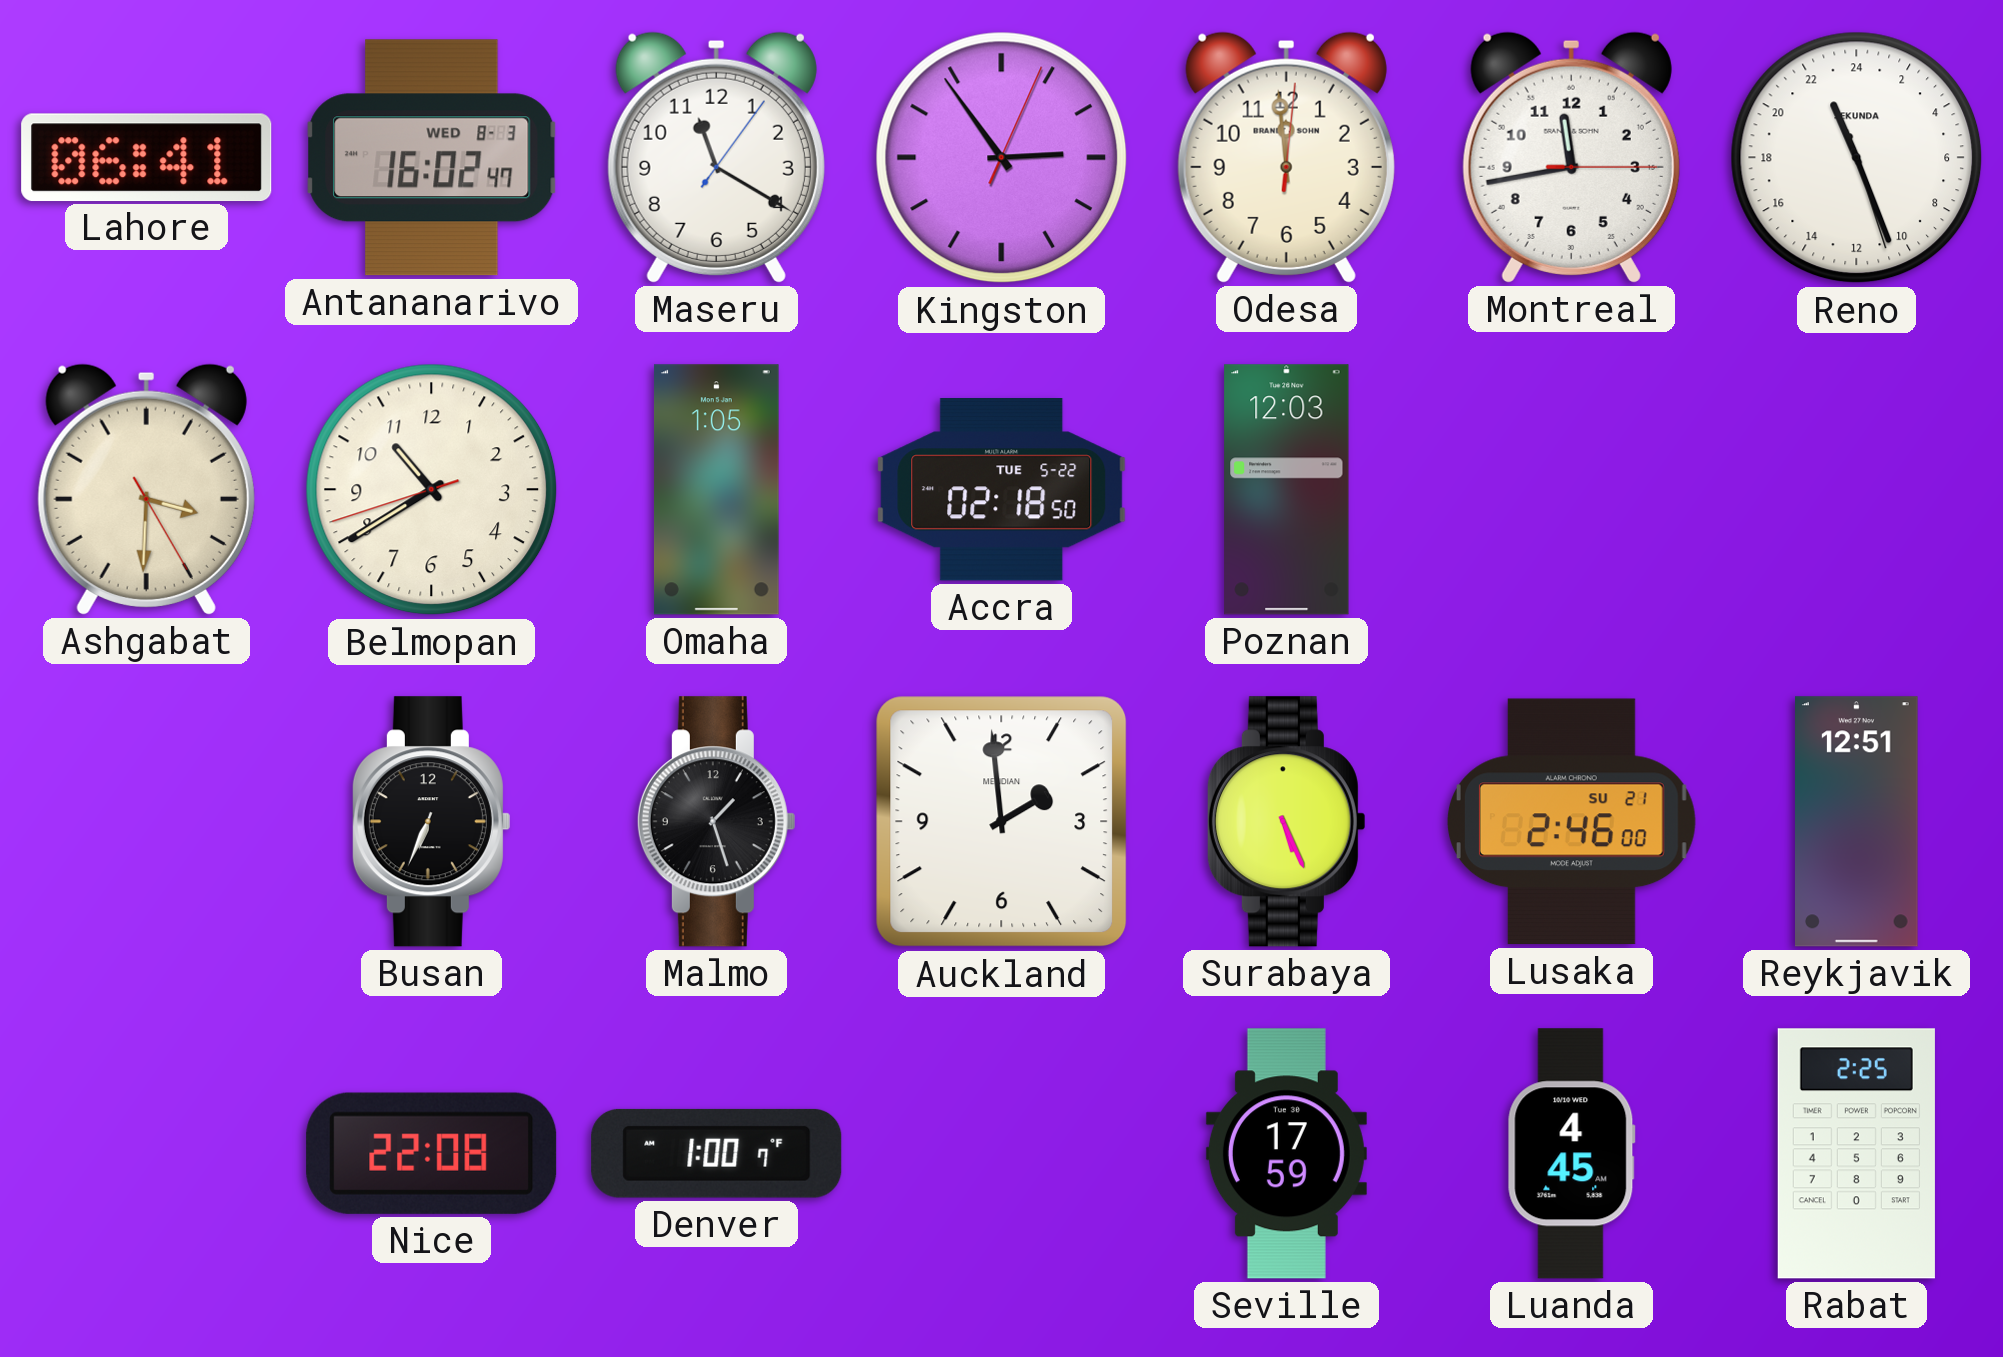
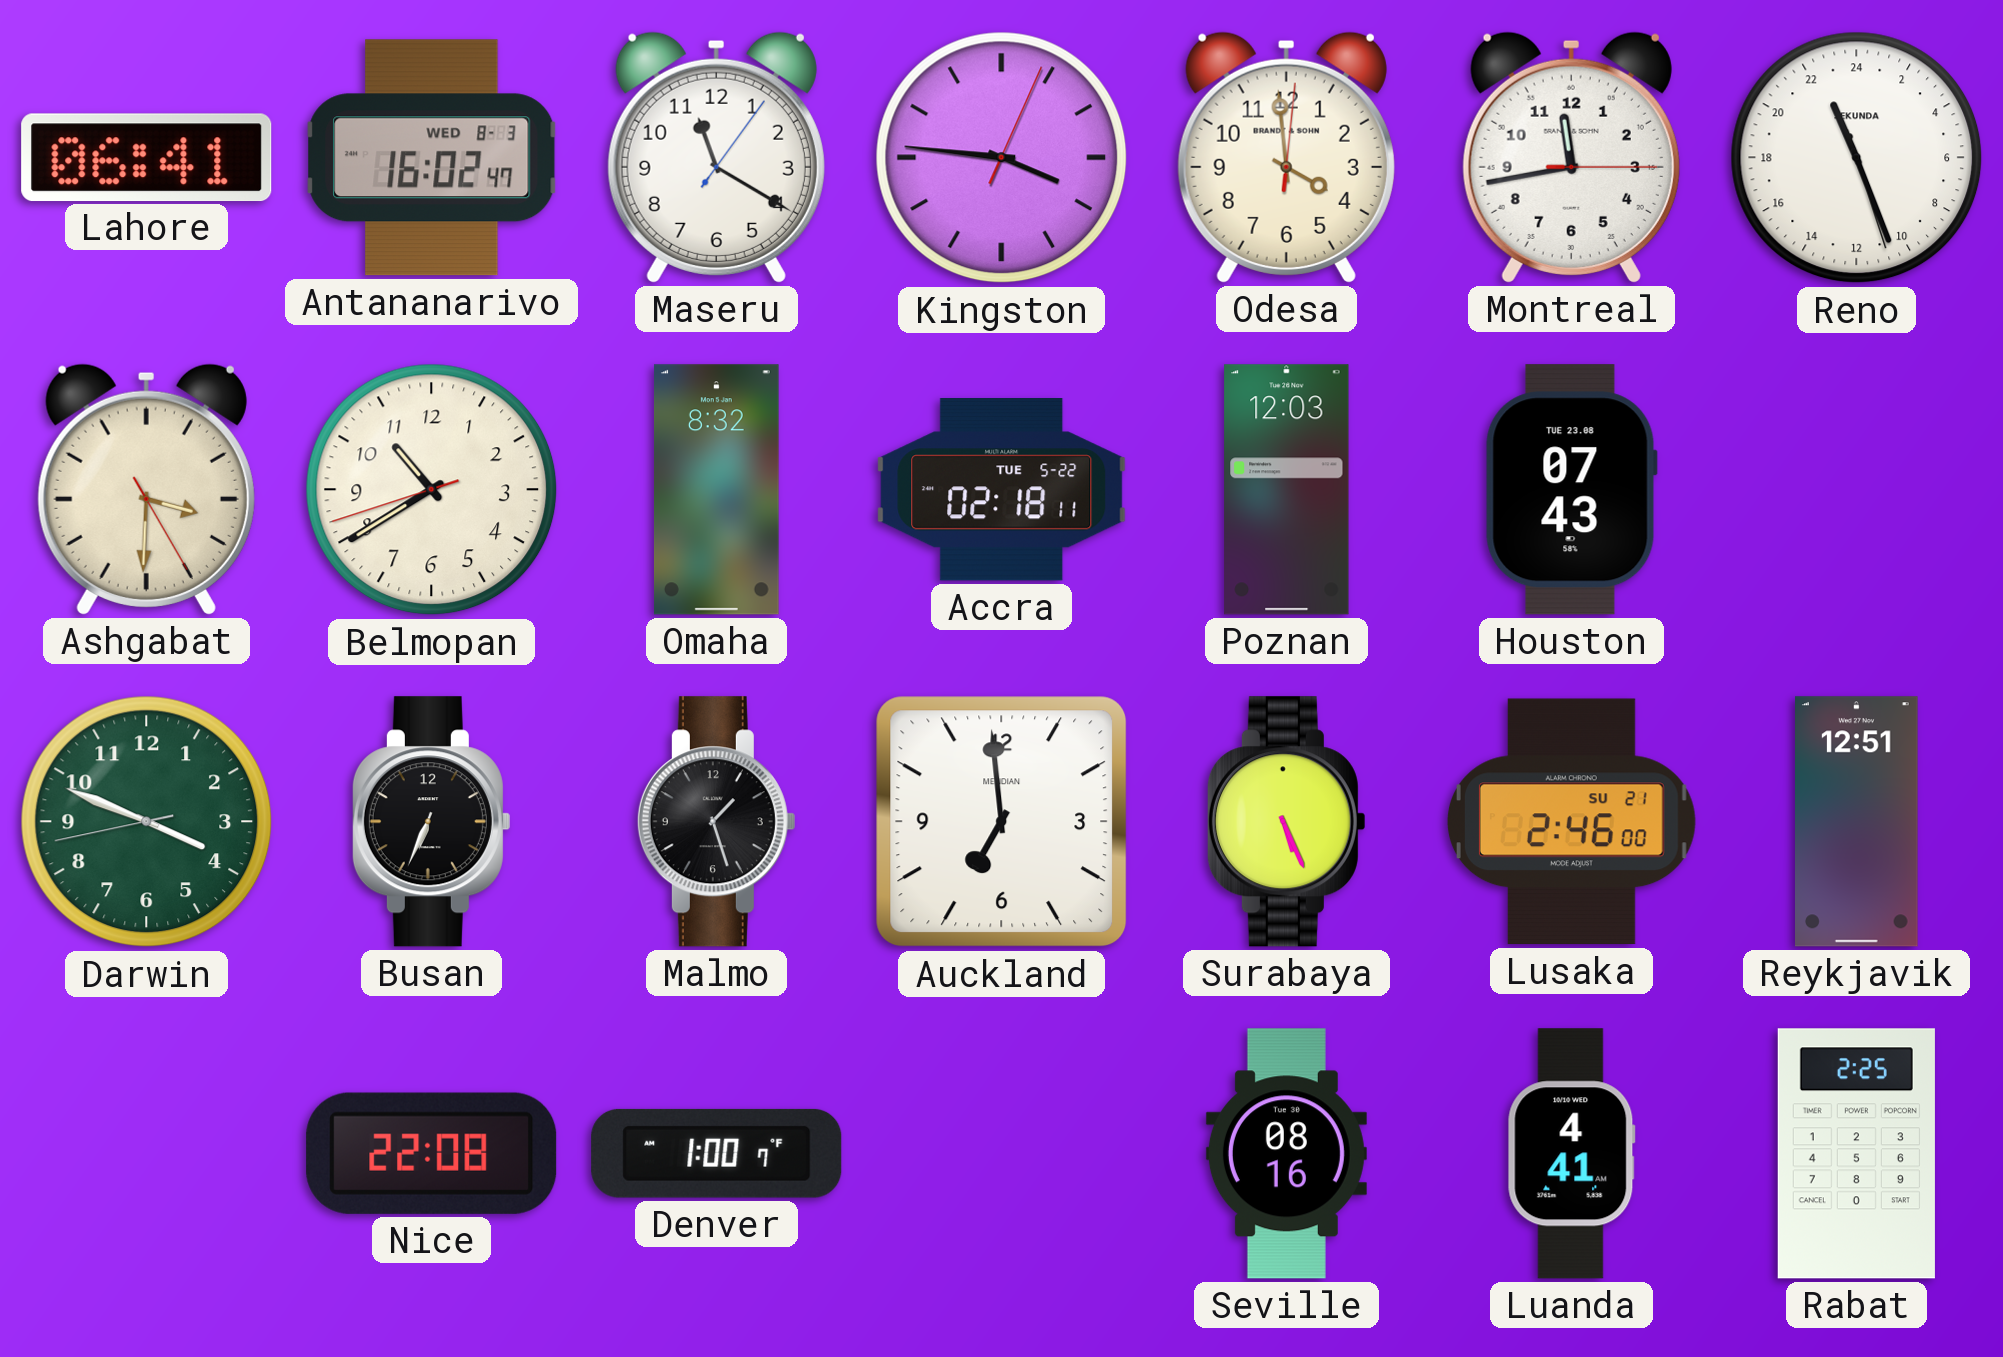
Kingston: 2:54 -> 3:46 (1002, 158)
Odesa: 11:59 -> 3:59 (1286, 157)
Omaha: 1:05 -> 8:32 (716, 490)
Accra: 02:18:50 -> 02:18:11 (1002, 490)
Houston: none -> 07:43 (1571, 490)
Darwin: none -> 3:48 (147, 822)
Auckland: 1:59 -> 6:59 (1002, 822)
Seville: 17:59 -> 08:16 (1286, 1154)
Luanda: 4:45 -> 4:41 (1571, 1154)
